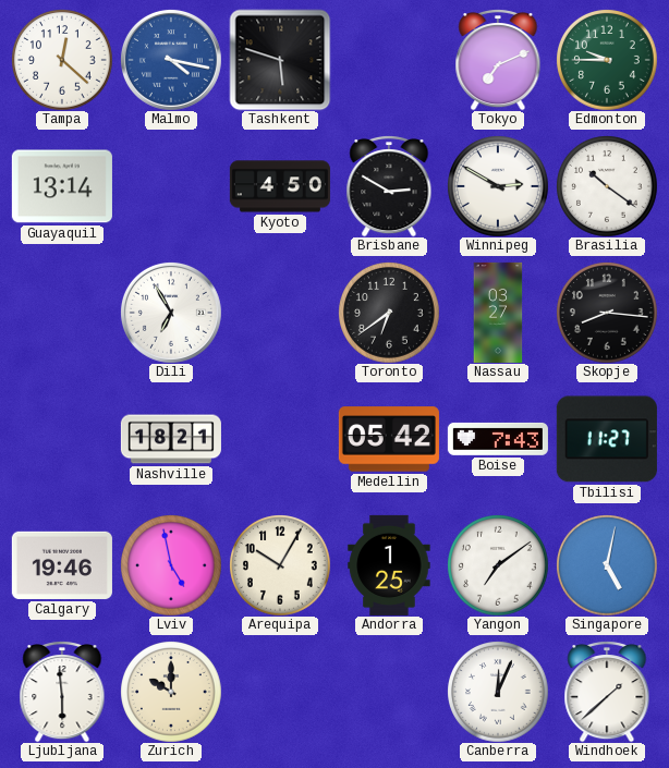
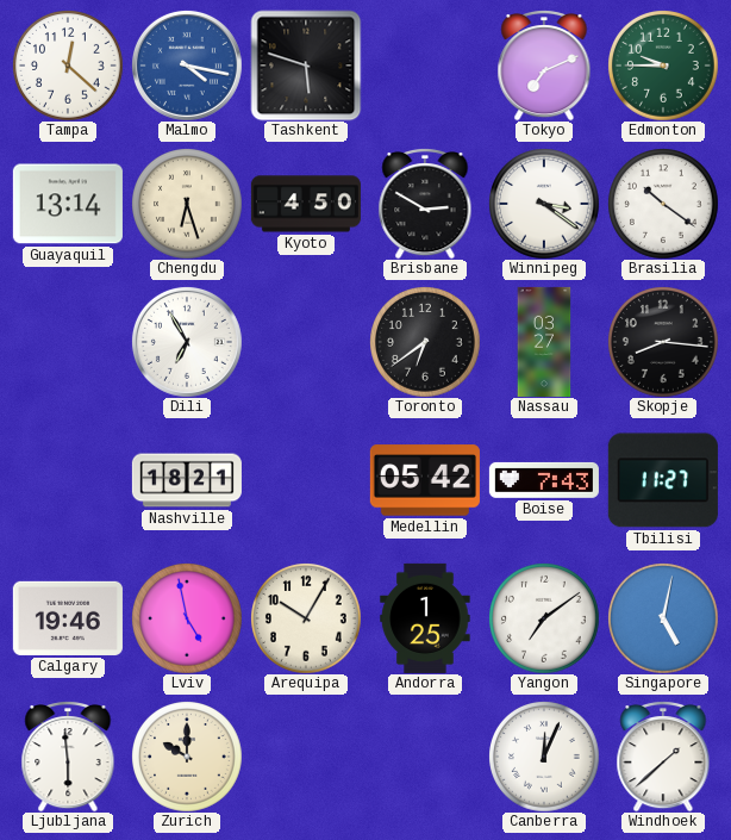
Chengdu: none -> 6:27 (187, 204)
Winnipeg: 2:50 -> 3:21 (544, 204)
